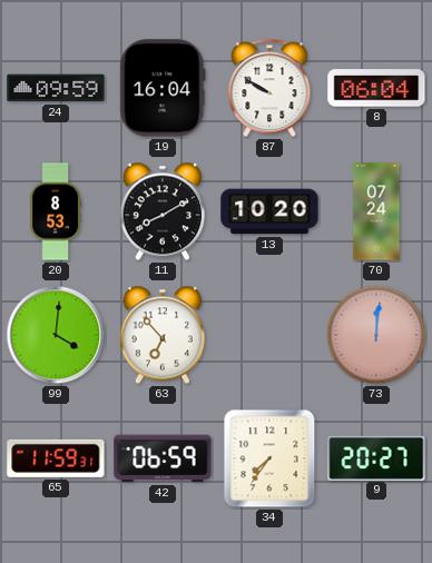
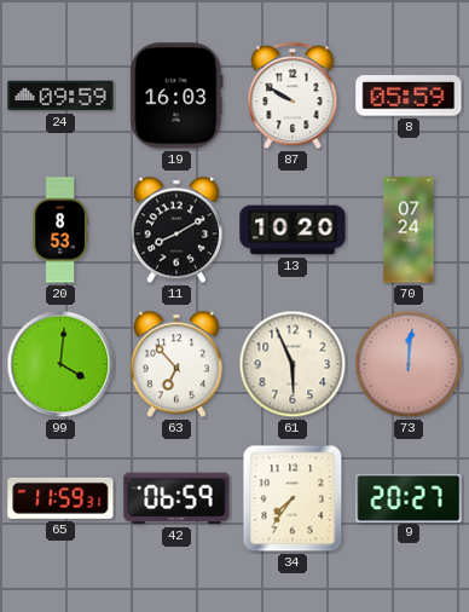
19: 16:04 -> 16:03 (176, 96)
8: 06:04 -> 05:59 (409, 96)
61: none -> 5:56 (293, 364)
